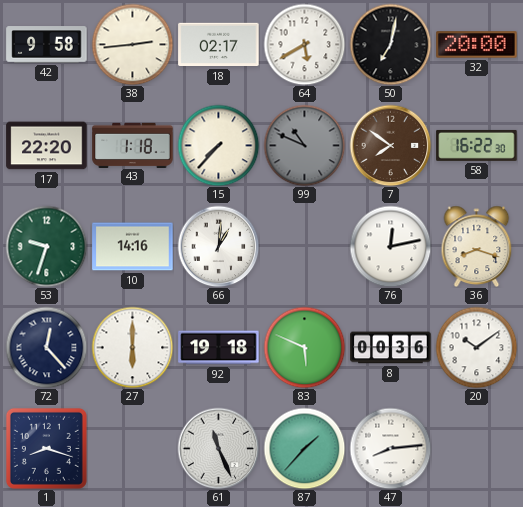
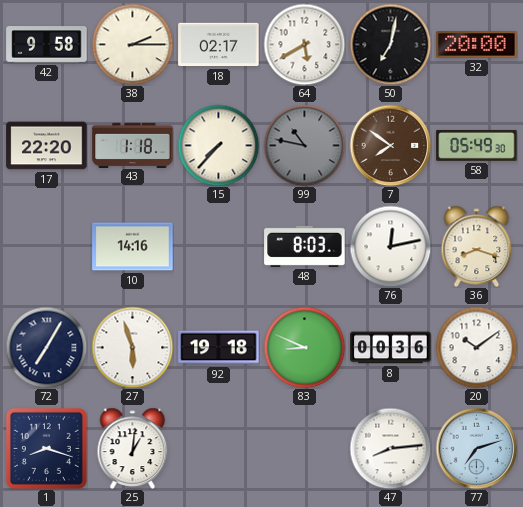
38: 2:44 -> 2:15 (132, 44)
99: 10:49 -> 10:47 (304, 145)
58: 16:22 -> 05:49 (477, 145)
53: 9:33 -> none (46, 246)
66: 1:01 -> none (218, 246)
48: none -> 8:03 (305, 246)
72: 12:23 -> 7:05 (46, 347)
27: 6:00 -> 5:57 (132, 347)
83: 5:49 -> 8:49 (304, 347)
25: none -> 1:01 (133, 448)
61: 11:26 -> none (218, 448)
87: 1:37 -> none (304, 448)
77: none -> 7:12 (476, 448)
